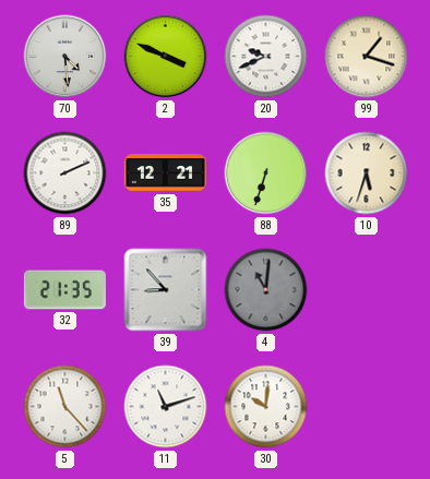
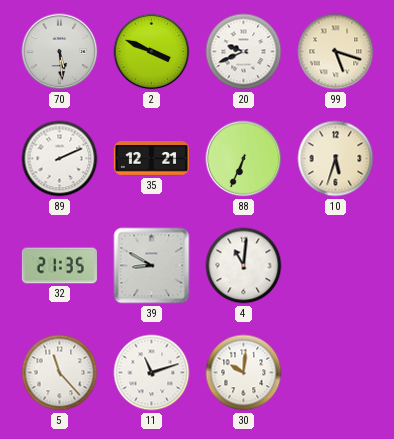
70: 4:29 -> 5:29 (60, 52)
99: 1:18 -> 5:18 (336, 52)
88: 6:33 -> 6:34 (244, 159)
39: 8:53 -> 8:50 (152, 266)
4 dial: grey -> white (244, 266)
